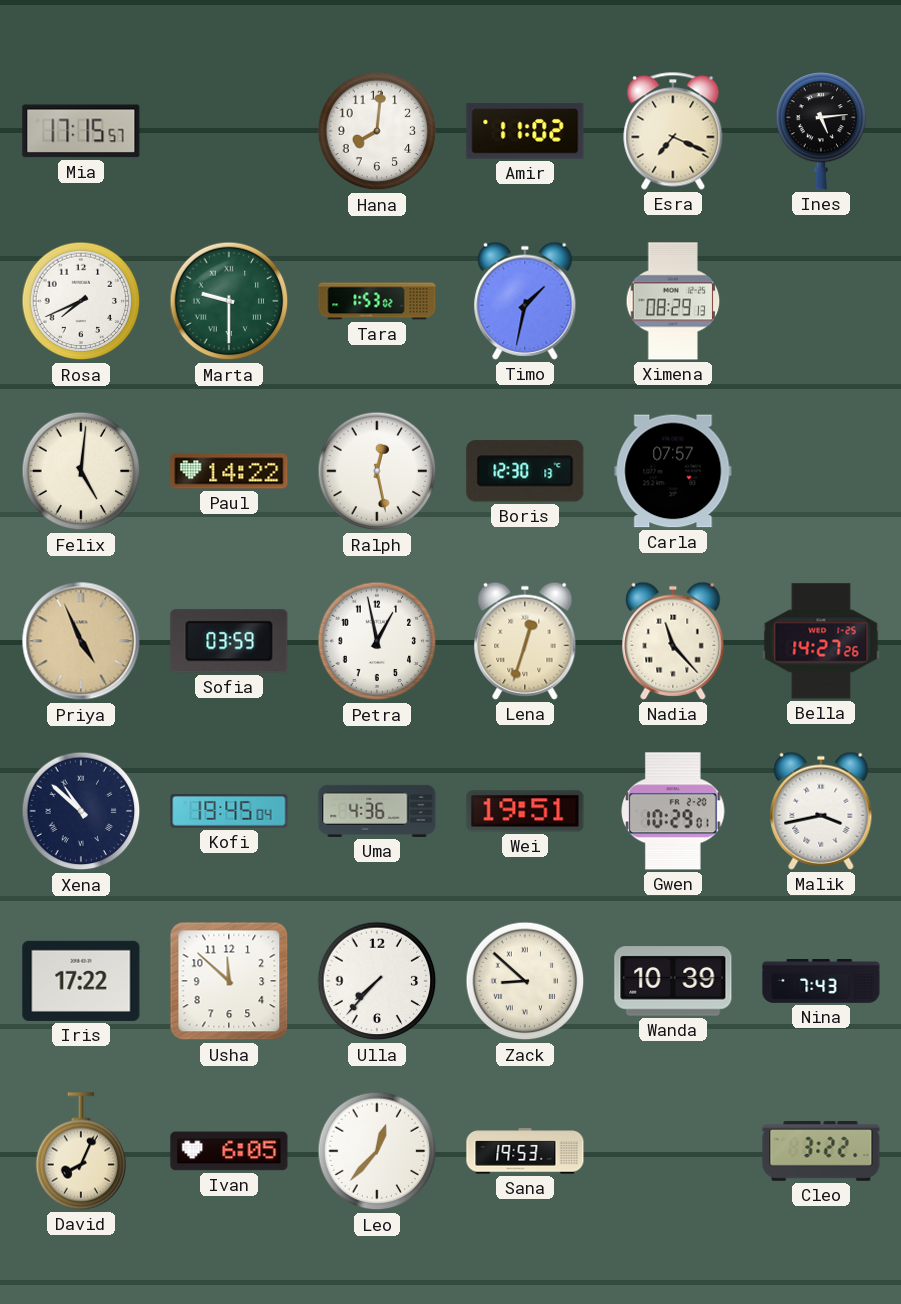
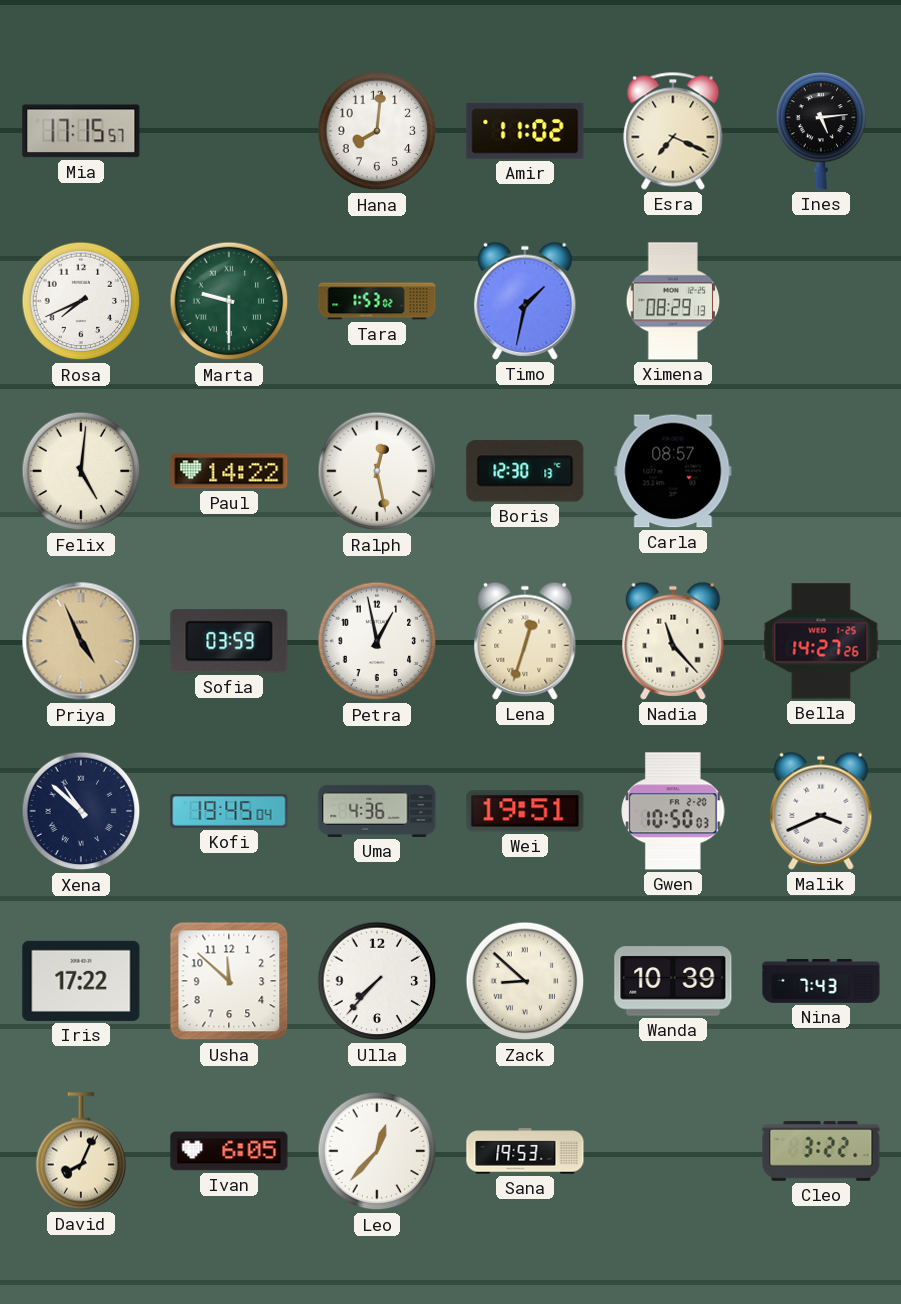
Carla: 07:57 -> 08:57 (673, 471)
Gwen: 10:29 -> 10:50 (673, 811)
Malik: 3:43 -> 3:41 (821, 811)
